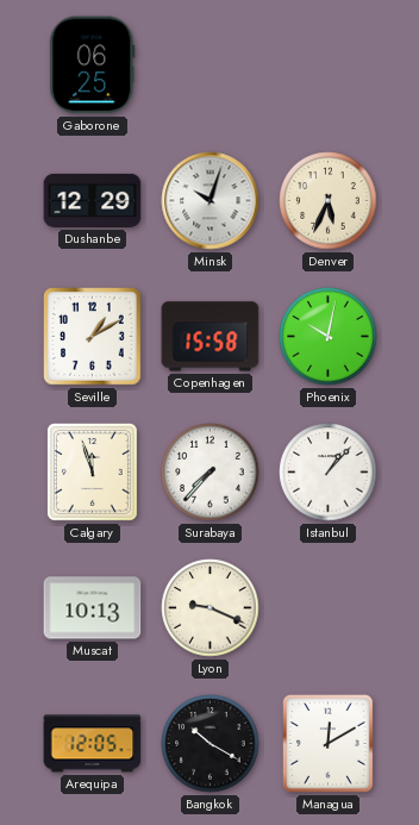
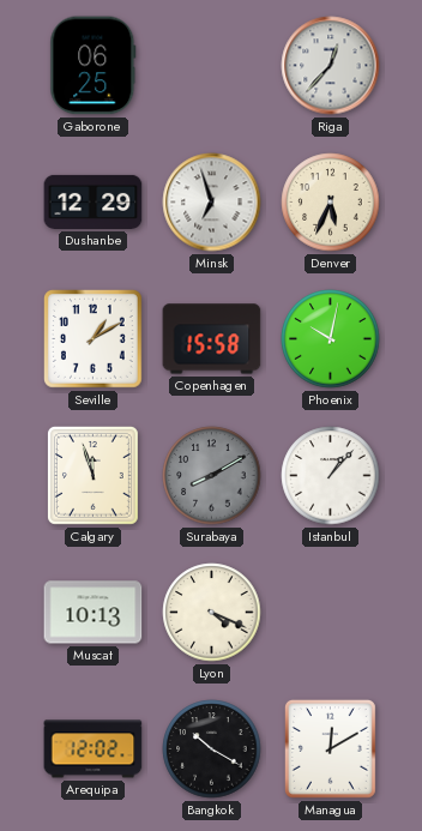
Riga: none -> 12:37 (331, 66)
Minsk: 10:03 -> 6:57 (212, 203)
Surabaya: 7:37 -> 8:10 (212, 476)
Surabaya dial: white -> grey (212, 476)
Lyon: 9:19 -> 4:19 (212, 613)
Arequipa: 12:05 -> 12:02 (94, 749)
